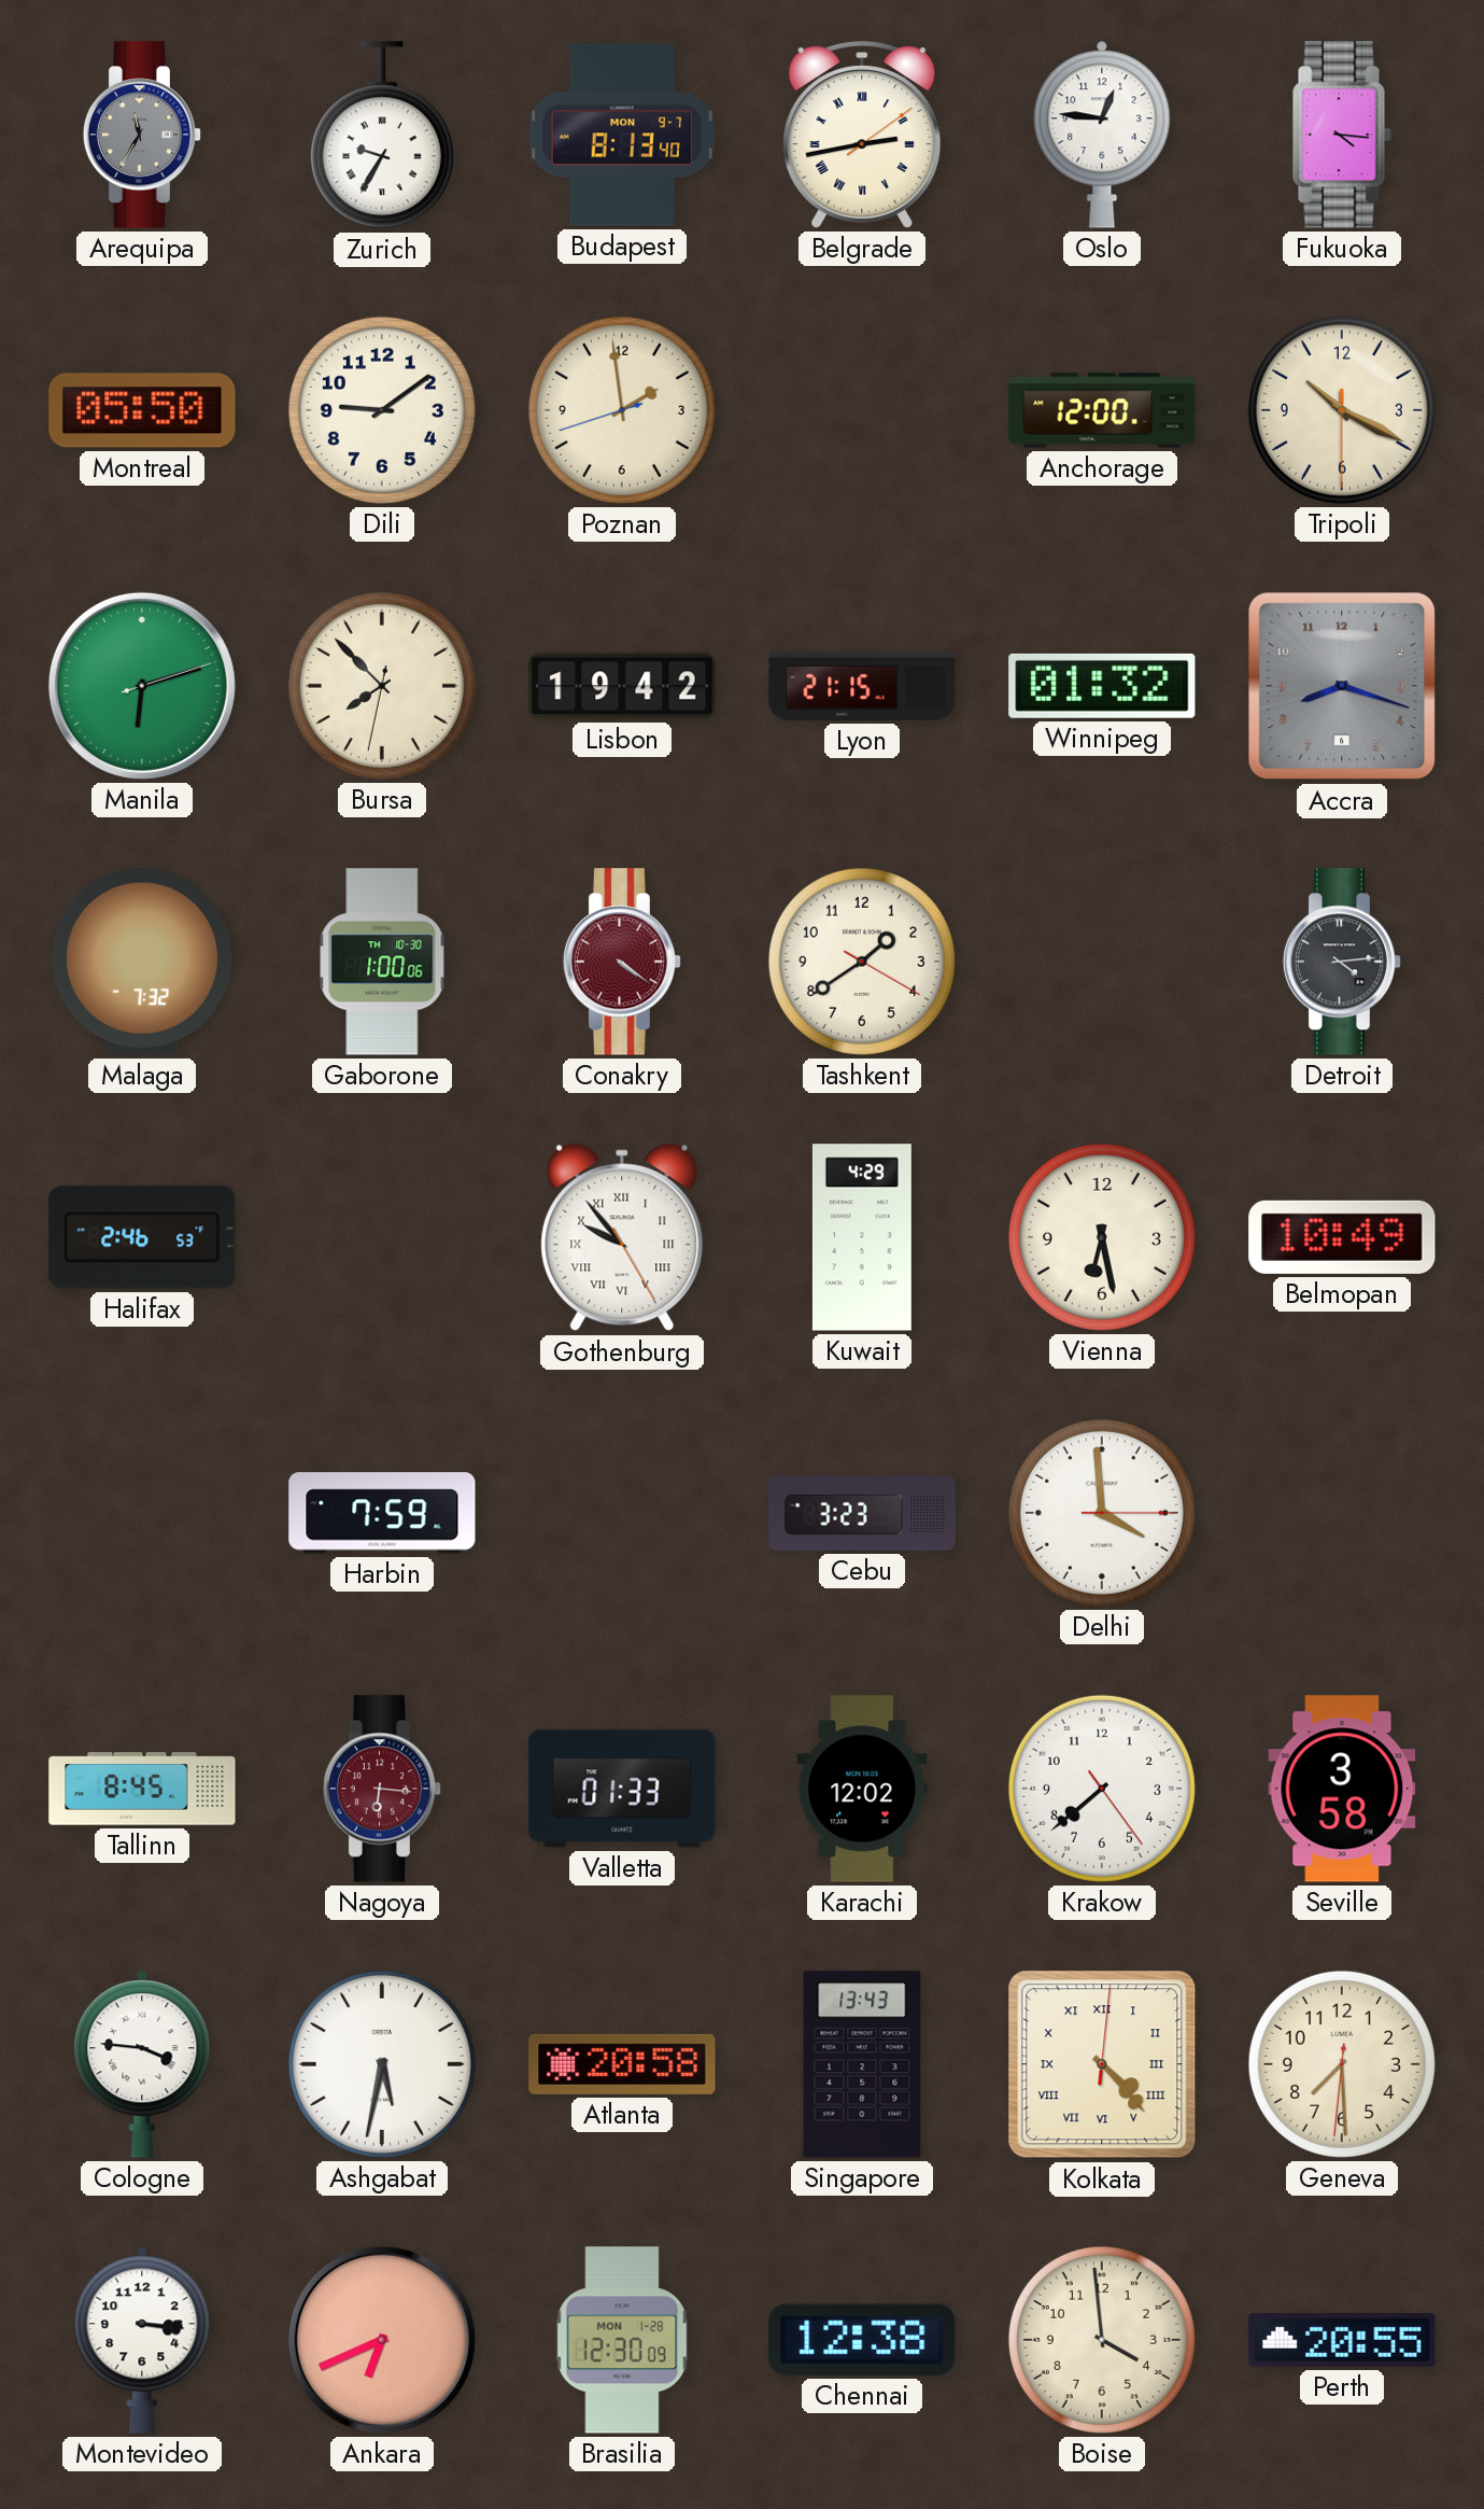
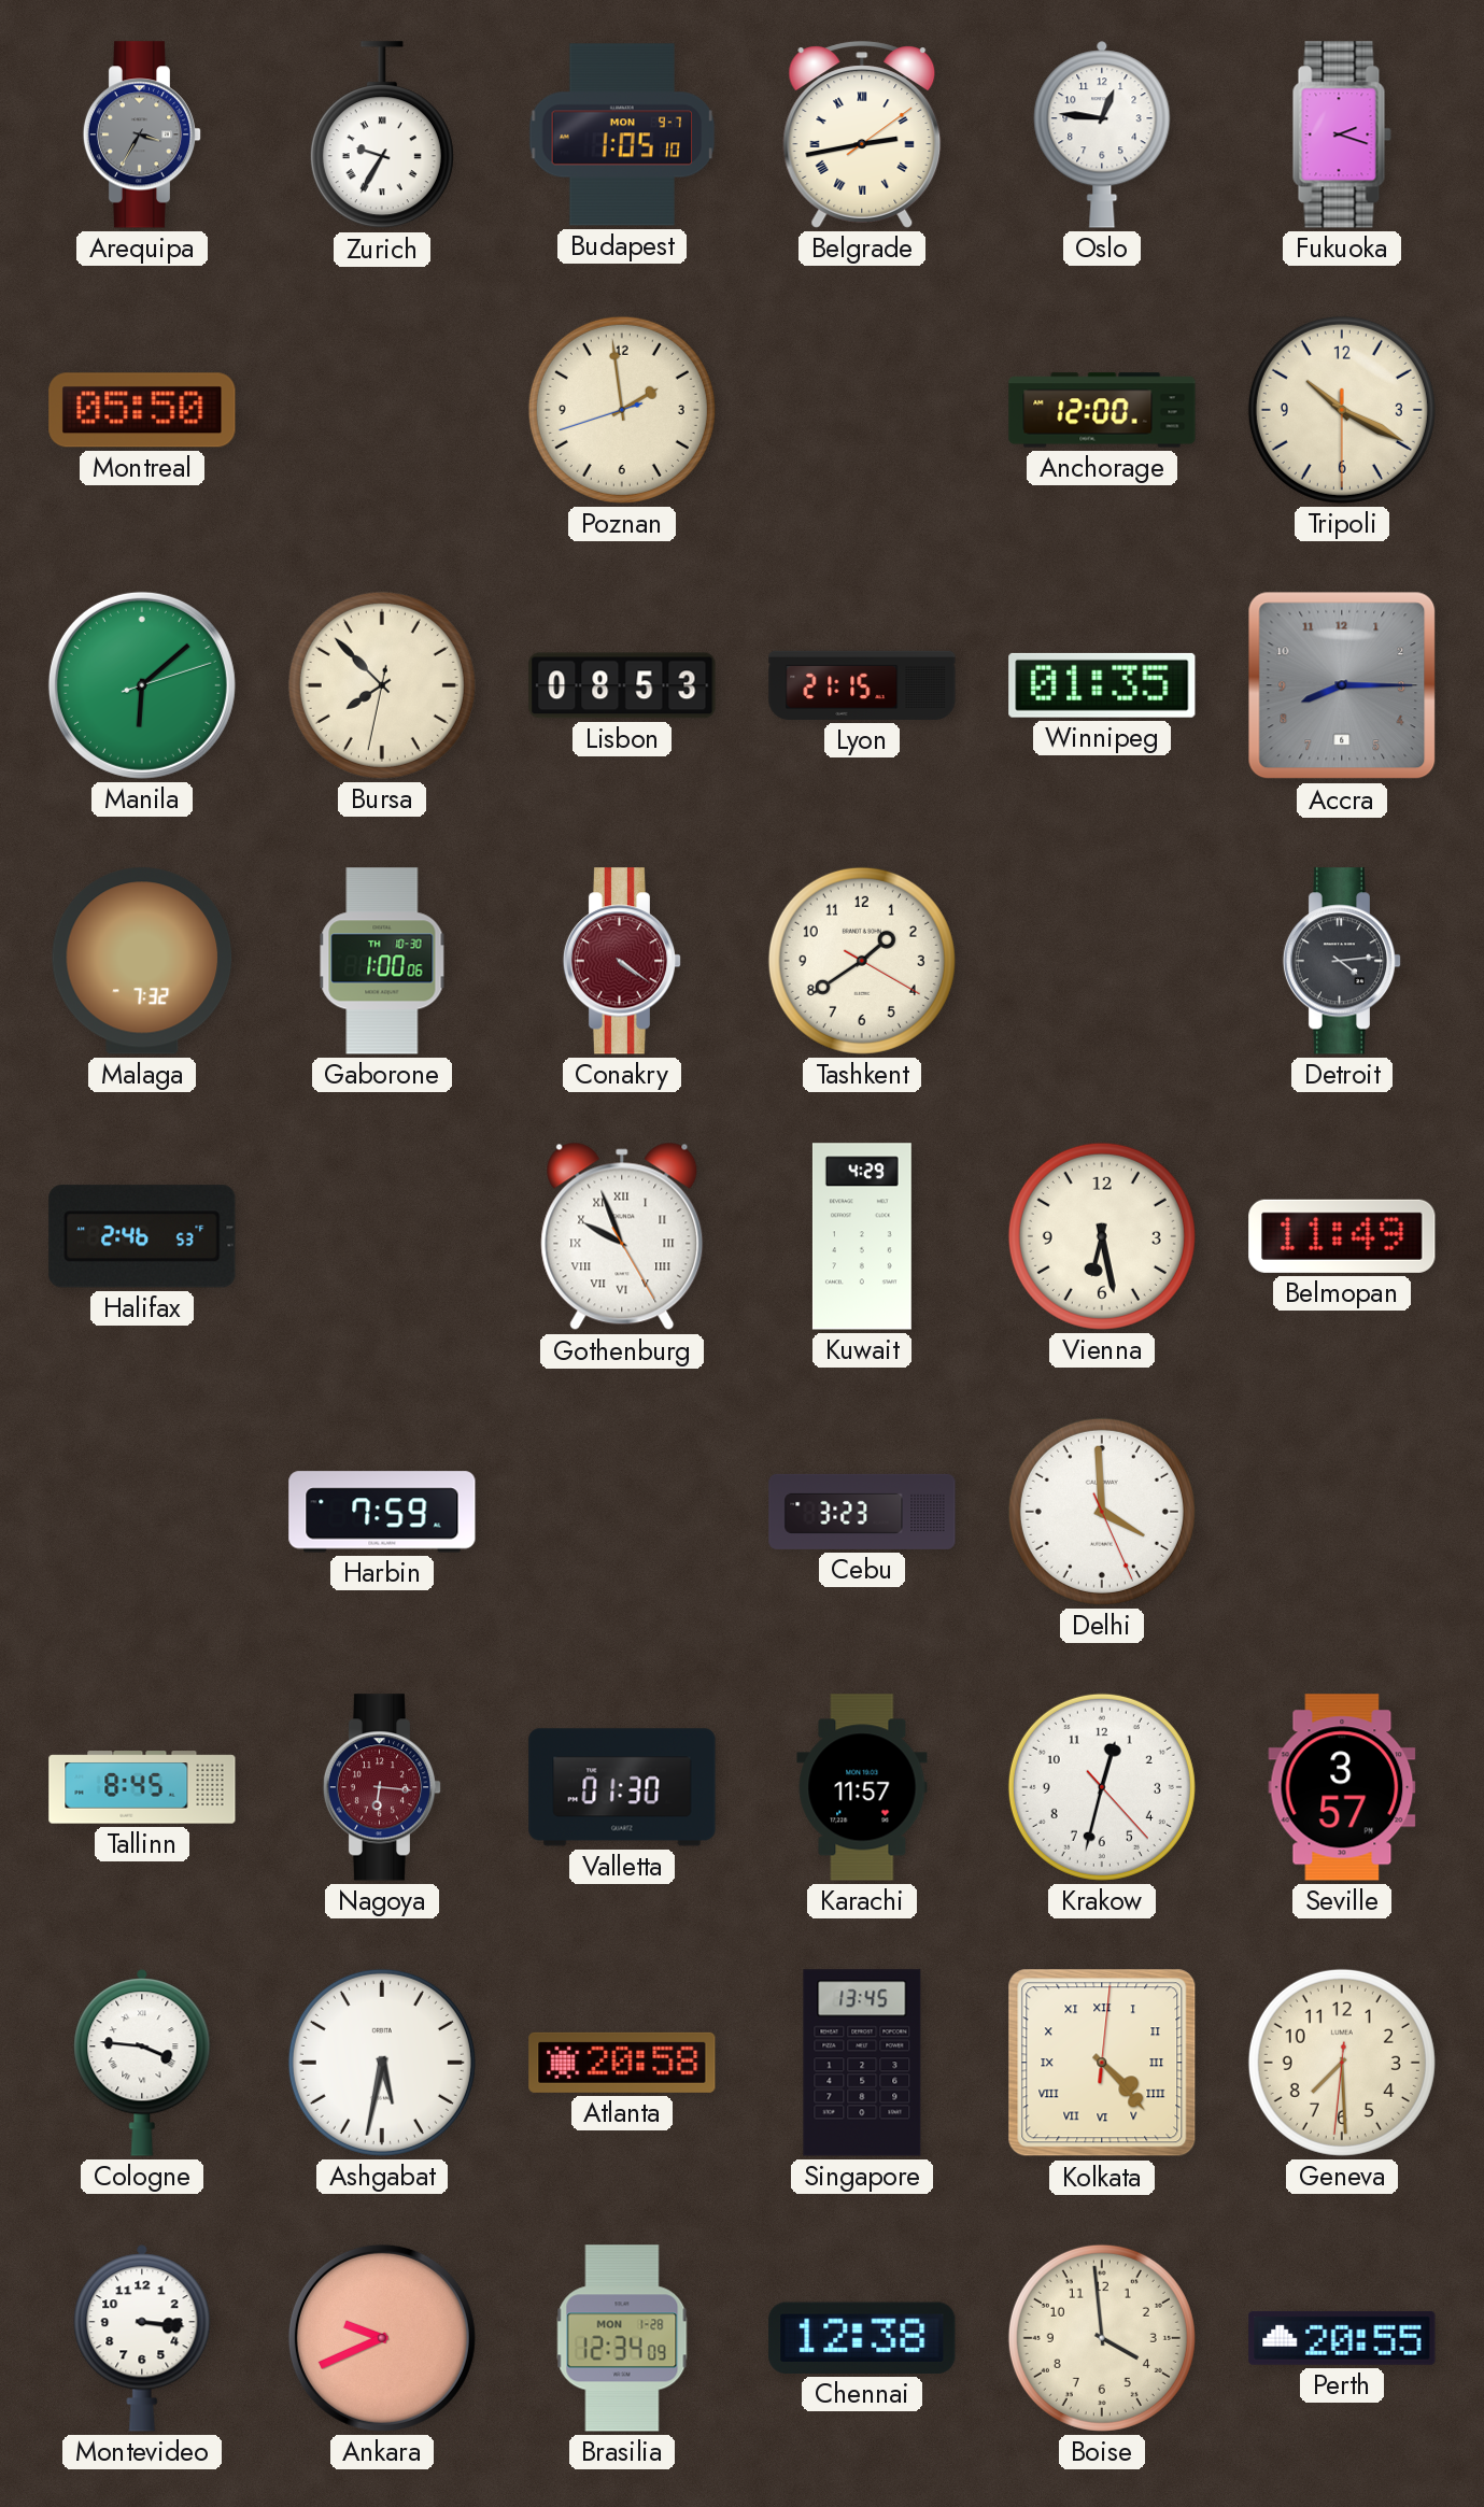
Arequipa: 11:35 -> 3:35 (142, 134)
Budapest: 8:13 -> 1:05 (622, 134)
Fukuoka: 4:16 -> 2:18 (1342, 134)
Dili: 9:09 -> none (382, 410)
Manila: 6:12 -> 6:08 (142, 685)
Lisbon: 19:42 -> 08:53 (622, 685)
Winnipeg: 01:32 -> 01:35 (1102, 685)
Accra: 8:18 -> 8:15 (1342, 685)
Gothenburg: 9:53 -> 9:56 (622, 1236)
Belmopan: 10:49 -> 11:49 (1342, 1236)
Delhi: 3:59:15 -> 3:59:26 (1102, 1512)
Valletta: 01:33 -> 01:30 (622, 1787)
Karachi: 12:02 -> 11:57 (862, 1787)
Krakow: 7:38 -> 12:32 (1102, 1787)
Seville: 3:58 -> 3:57 (1342, 1787)
Singapore: 13:43 -> 13:45 (862, 2063)
Ankara: 6:41 -> 9:41 (382, 2338)
Brasilia: 12:30 -> 12:34 (622, 2338)
